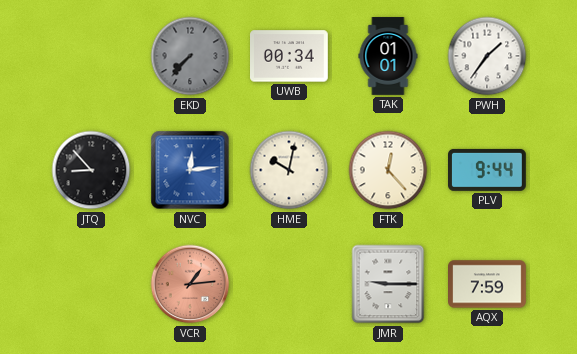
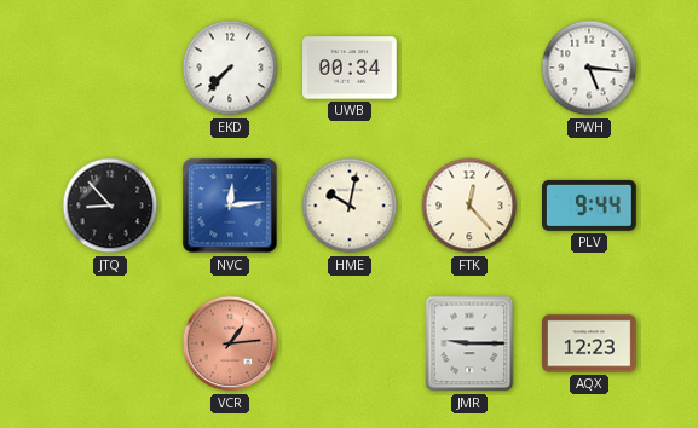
EKD dial: grey -> white (230, 68)
TAK: 01:01 -> none (388, 56)
PWH: 1:36 -> 5:16 (589, 68)
AQX: 7:59 -> 12:23 (590, 343)
